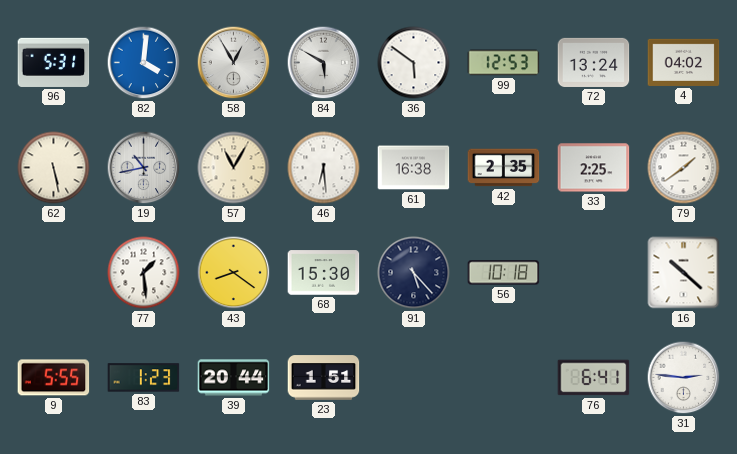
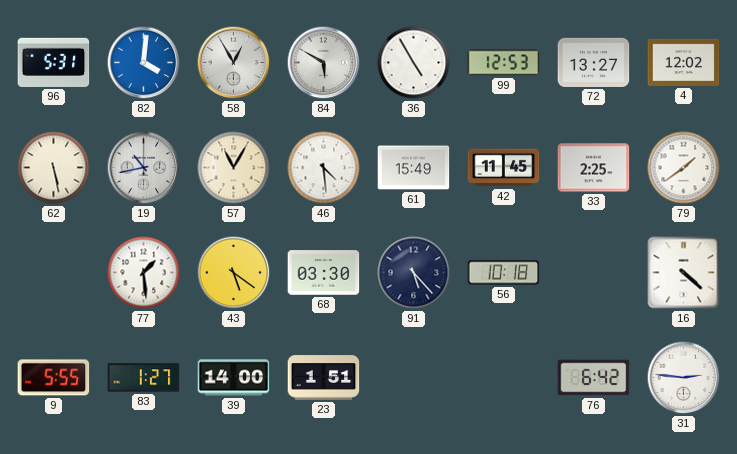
36: 5:51 -> 4:55 (414, 63)
72: 13:24 -> 13:27 (594, 62)
4: 04:02 -> 12:02 (684, 62)
46: 6:29 -> 4:29 (324, 168)
61: 16:38 -> 15:49 (414, 168)
42: 2:35 -> 11:45 (504, 168)
43: 8:21 -> 5:21 (234, 273)
68: 15:30 -> 03:30 (324, 273)
16: 10:22 -> 4:22 (684, 273)
83: 1:23 -> 1:27 (144, 378)
39: 20:44 -> 14:00 (234, 378)
76: 6:41 -> 6:42 (594, 378)
